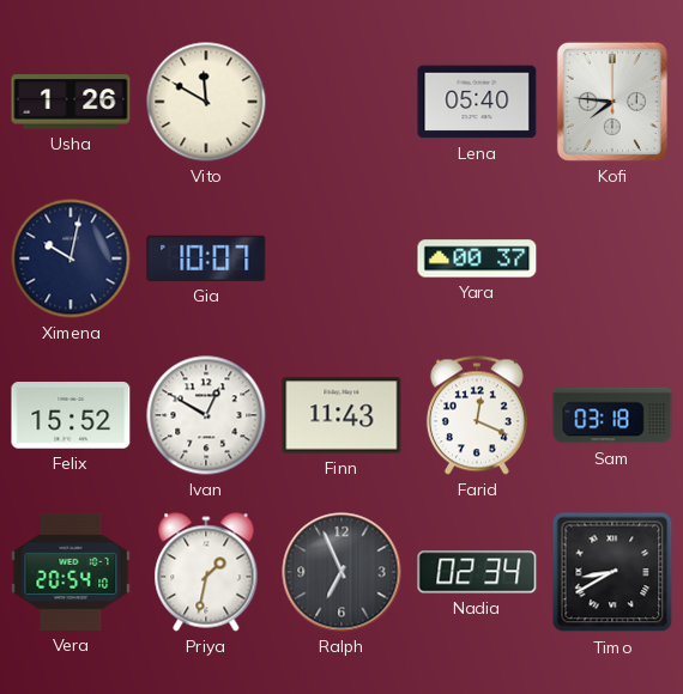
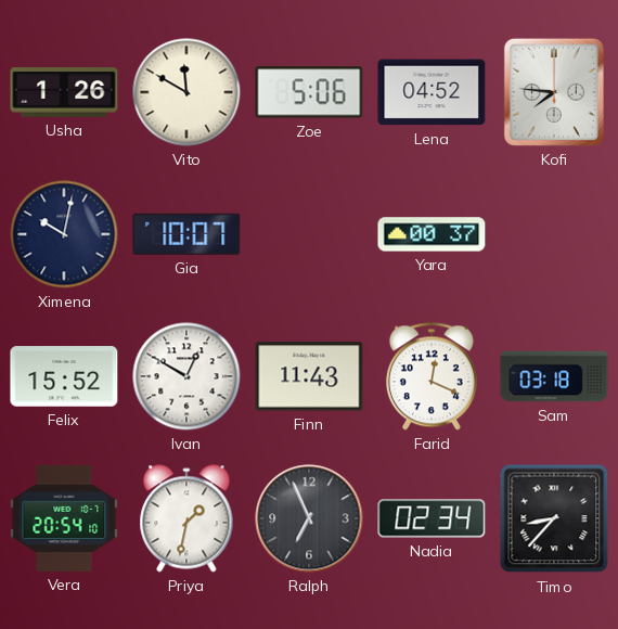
Zoe: none -> 5:06 (309, 92)
Lena: 05:40 -> 04:52 (432, 92)
Timo: 8:40 -> 8:37 (554, 518)
